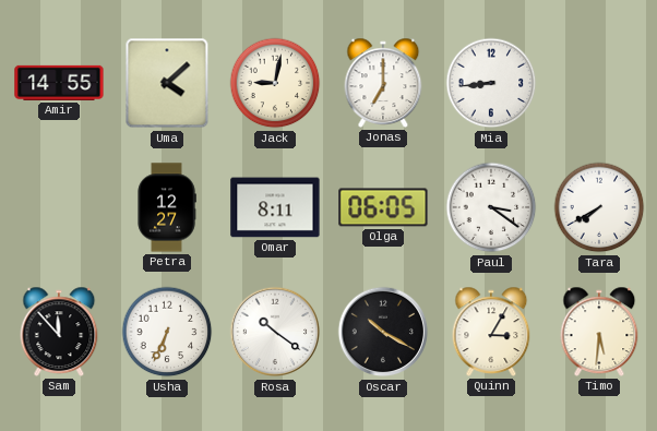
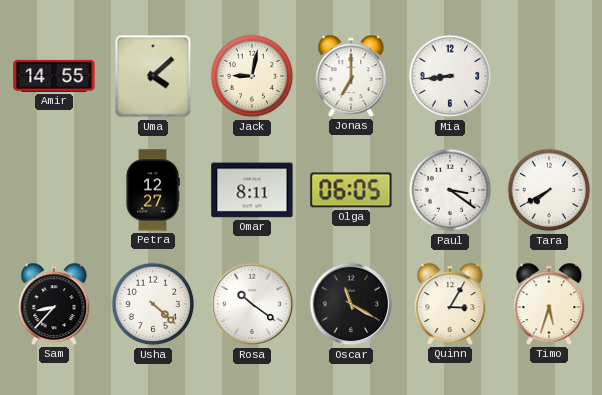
Sam: 11:53 -> 8:37 (54, 304)
Usha: 6:34 -> 4:22 (153, 304)
Oscar: 10:20 -> 11:20 (351, 304)
Timo: 5:31 -> 5:33 (549, 304)
